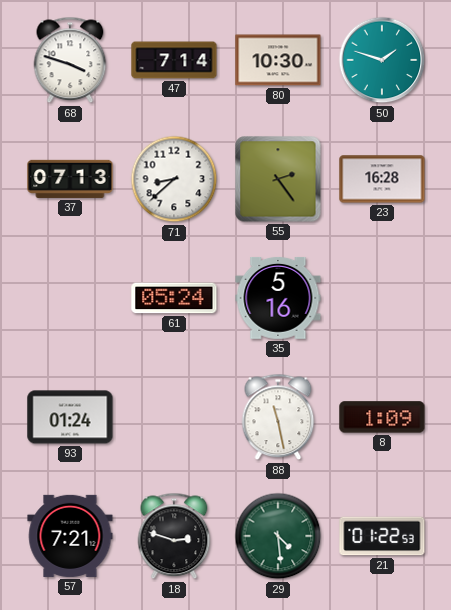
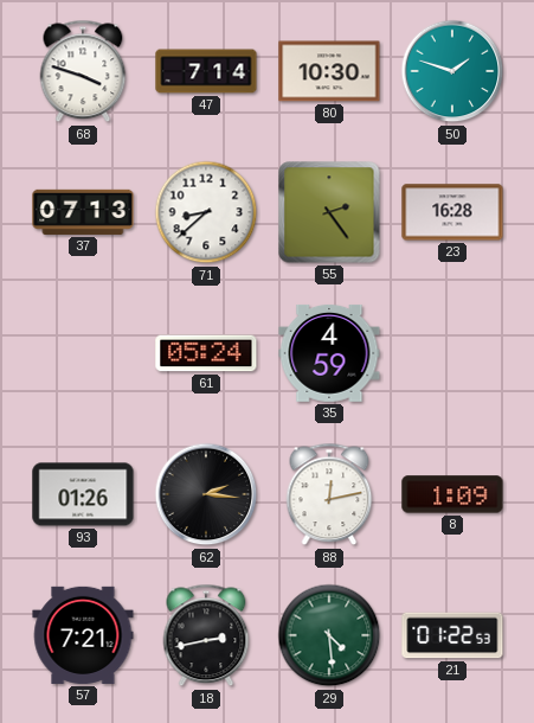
35: 5:16 -> 4:59 (329, 353)
93: 01:24 -> 01:26 (83, 494)
62: none -> 2:16 (206, 494)
88: 11:28 -> 12:13 (329, 494)
18: 2:48 -> 2:43 (206, 635)
